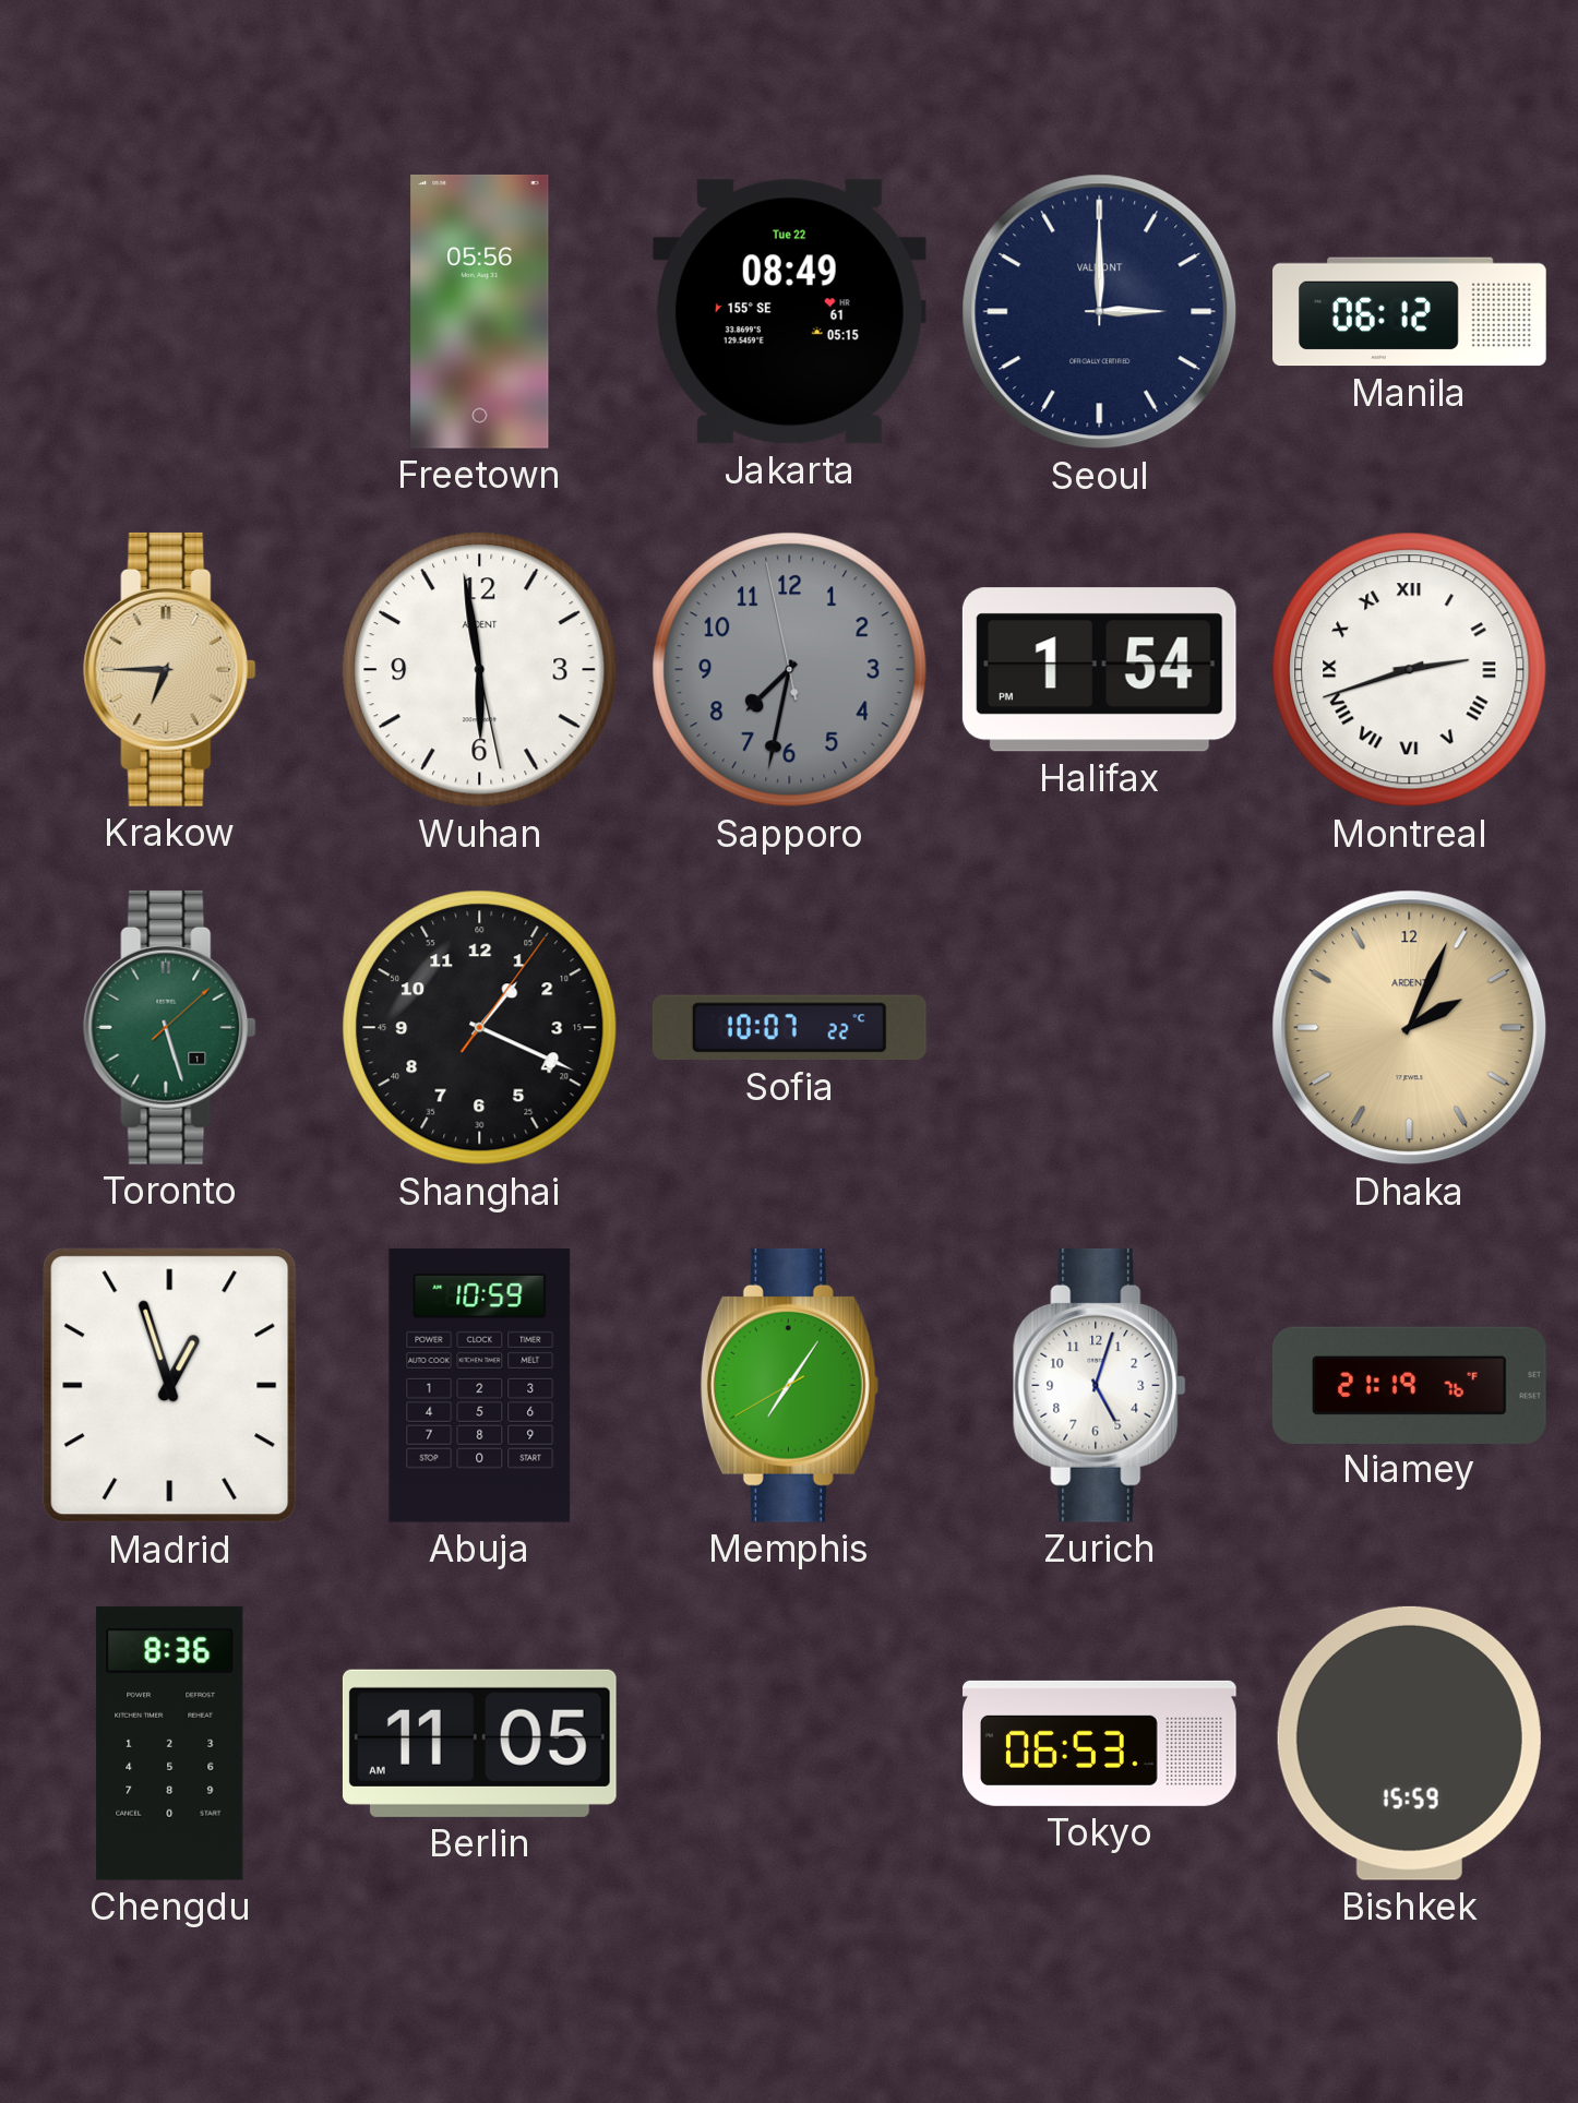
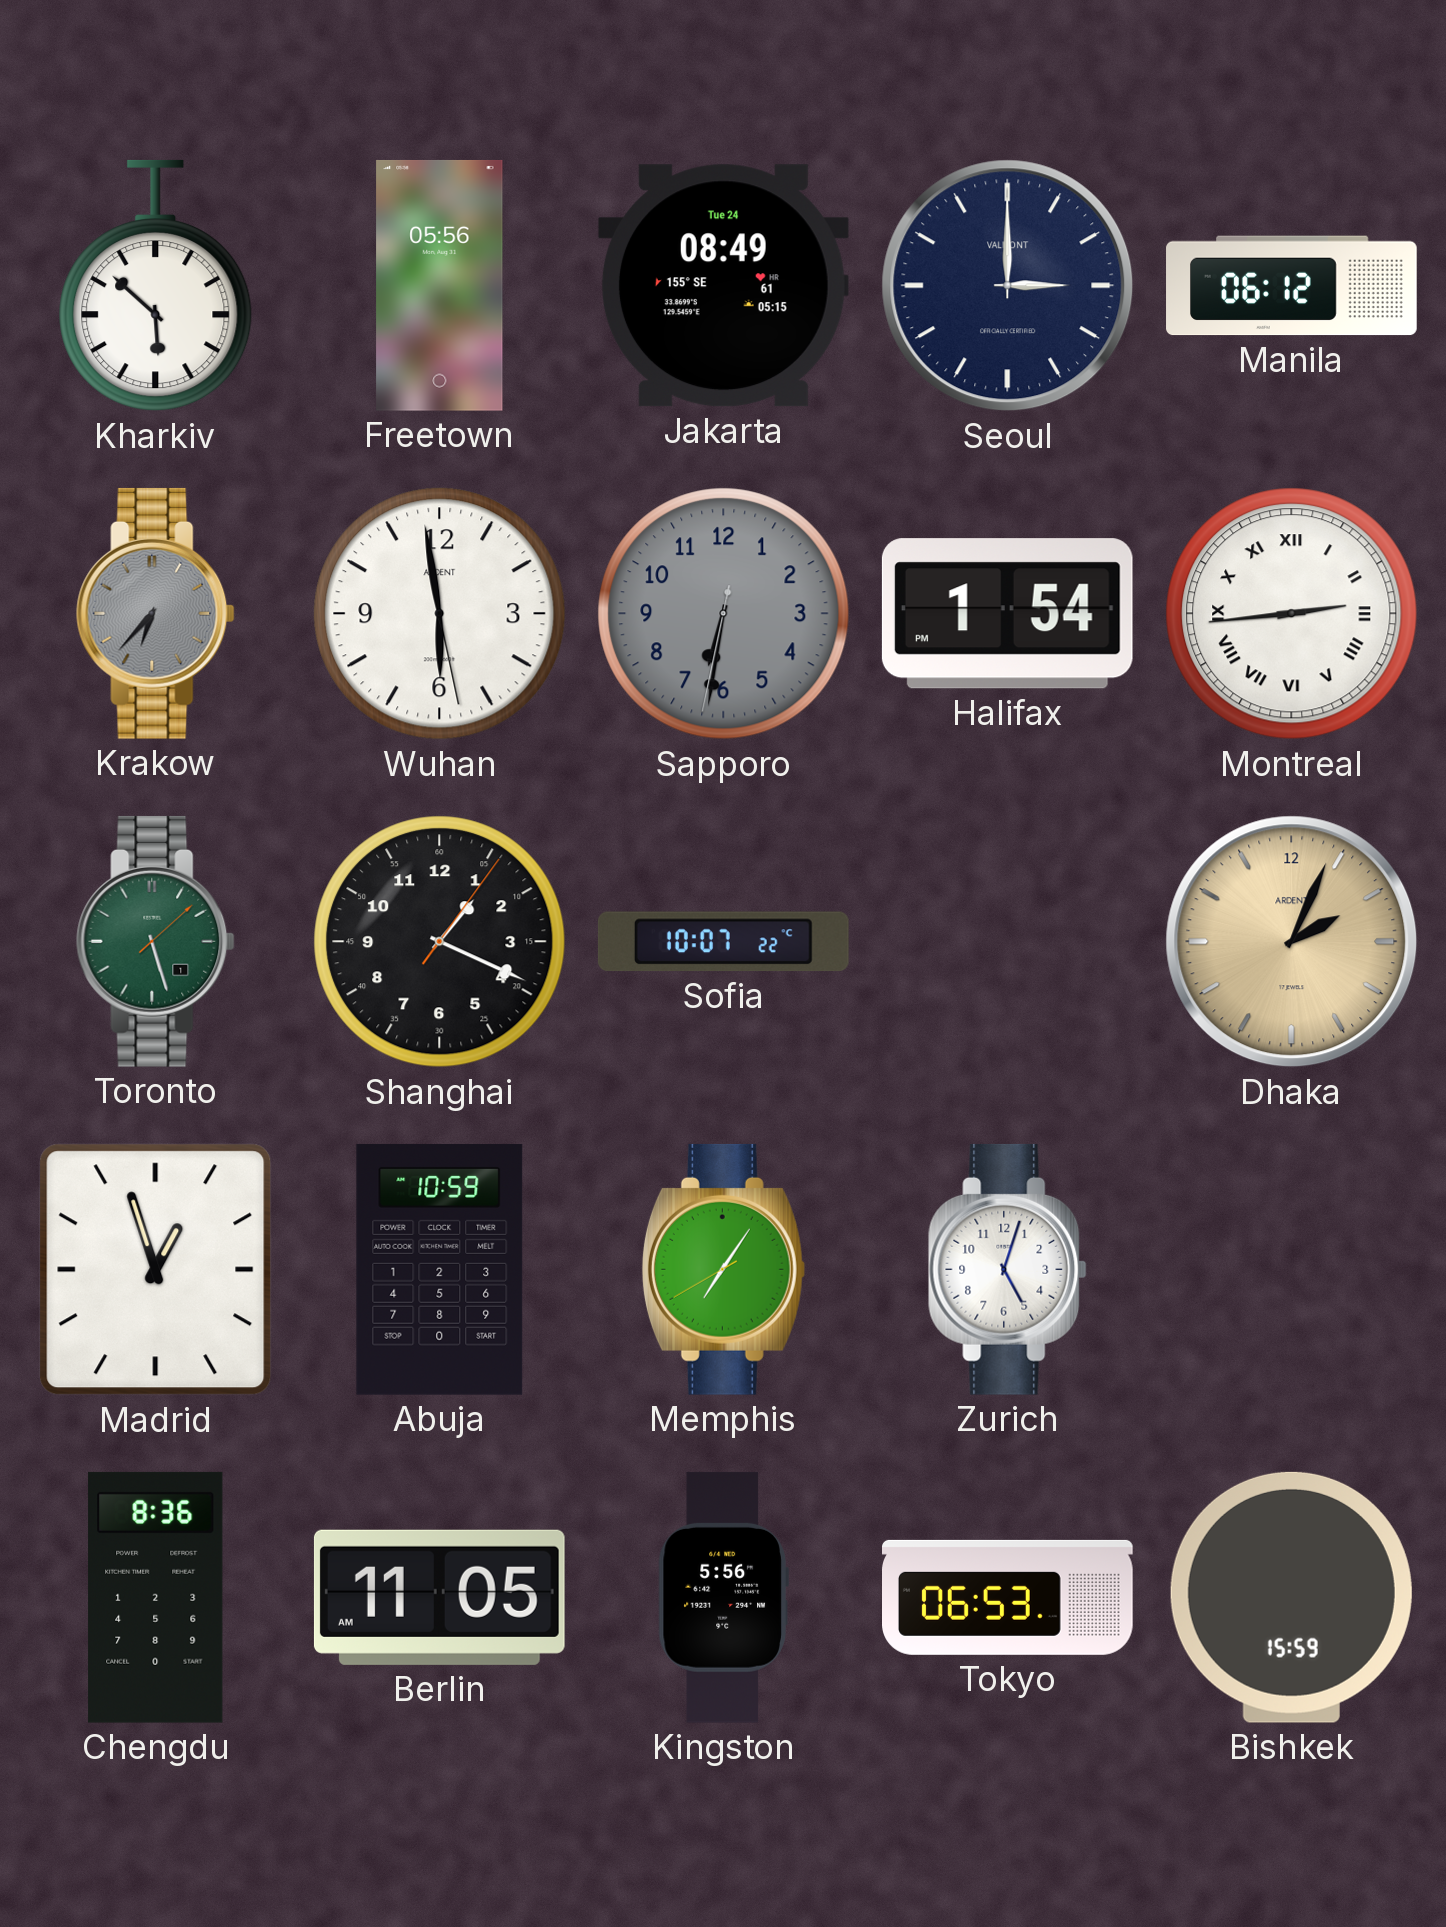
Kharkiv: none -> 5:52 (156, 286)
Jakarta date: Tue 22 -> Tue 24 (723, 286)
Krakow: 6:45 -> 6:37 (156, 613)
Krakow dial: champagne -> grey (156, 613)
Sapporo: 7:31 -> 6:31 (724, 614)
Montreal: 2:42 -> 2:44 (1292, 614)
Niamey: 21:19 -> none (1409, 1385)
Kingston: none -> 5:56 (723, 1597)
